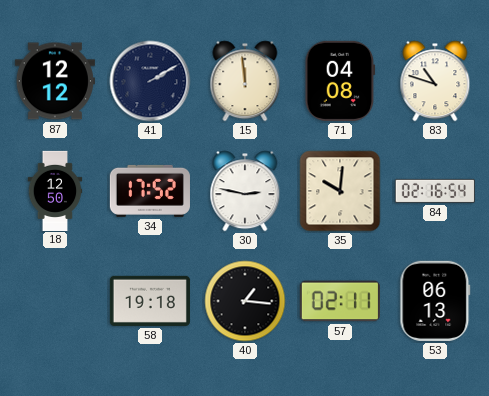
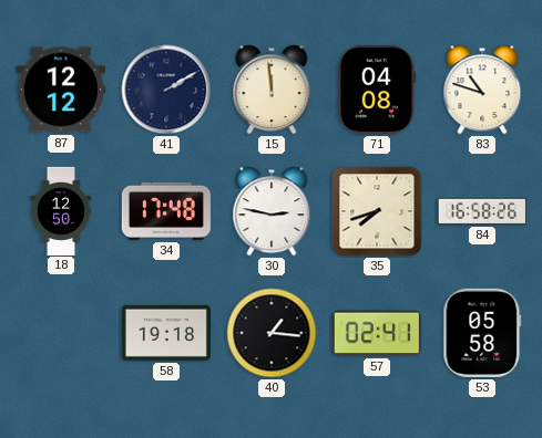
34: 17:52 -> 17:48 (166, 211)
35: 10:01 -> 7:42 (377, 211)
84: 02:16 -> 16:58 (482, 211)
57: 02:11 -> 02:41 (377, 333)
53: 06:13 -> 05:58 (482, 333)
